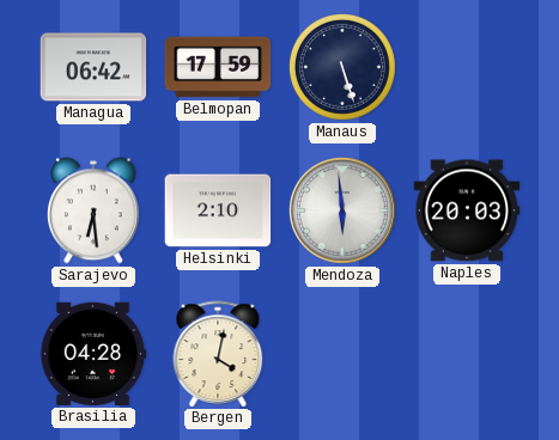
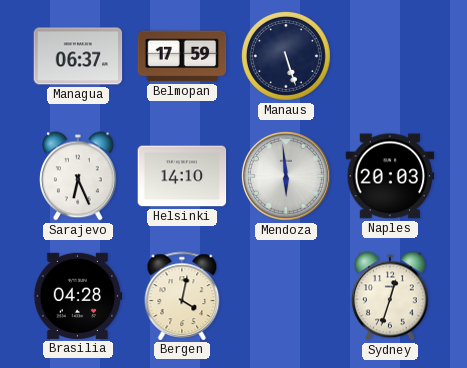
Managua: 06:42 -> 06:37 (78, 56)
Sarajevo: 6:29 -> 6:26 (79, 176)
Helsinki: 2:10 -> 14:10 (182, 176)
Sydney: none -> 12:33 (391, 296)
